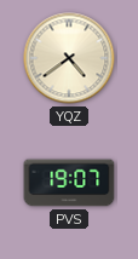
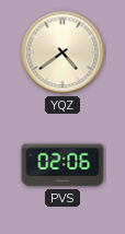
PVS: 19:07 -> 02:06 (63, 165)
